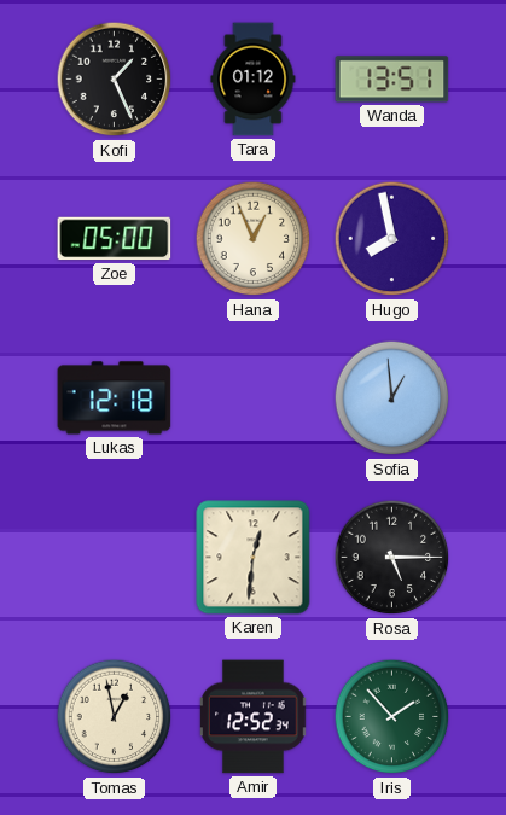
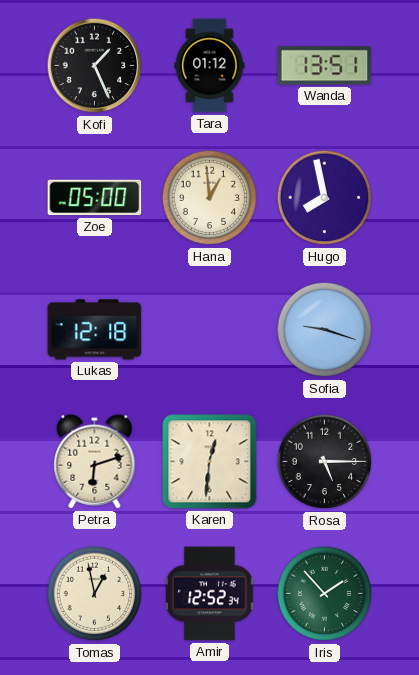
Hana: 12:56 -> 12:59 (210, 198)
Sofia: 12:59 -> 9:18 (325, 330)
Petra: none -> 6:12 (95, 462)
